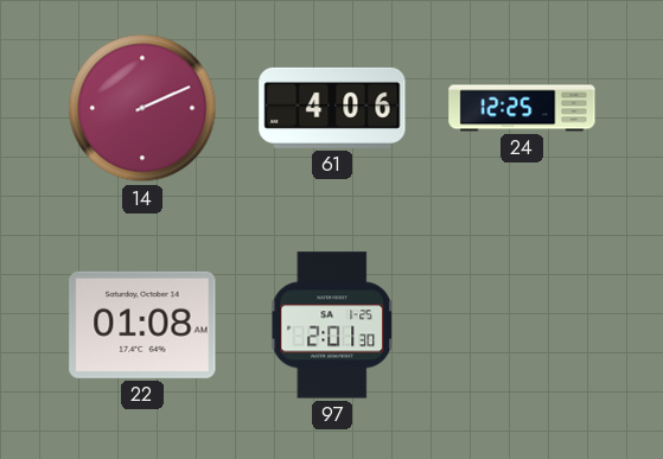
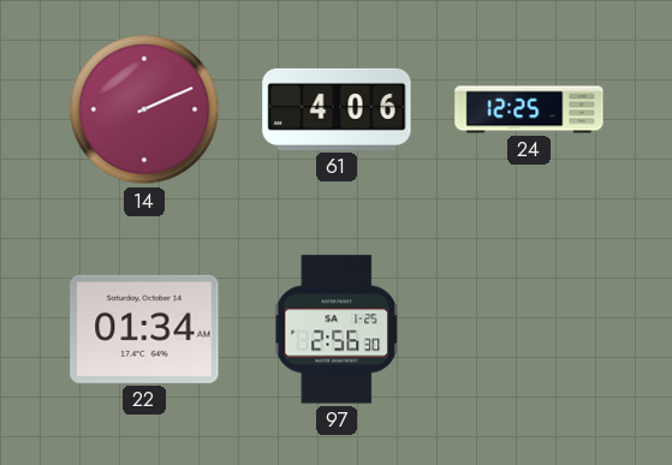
22: 01:08 -> 01:34 (144, 329)
97: 2:01 -> 2:56 (337, 329)
